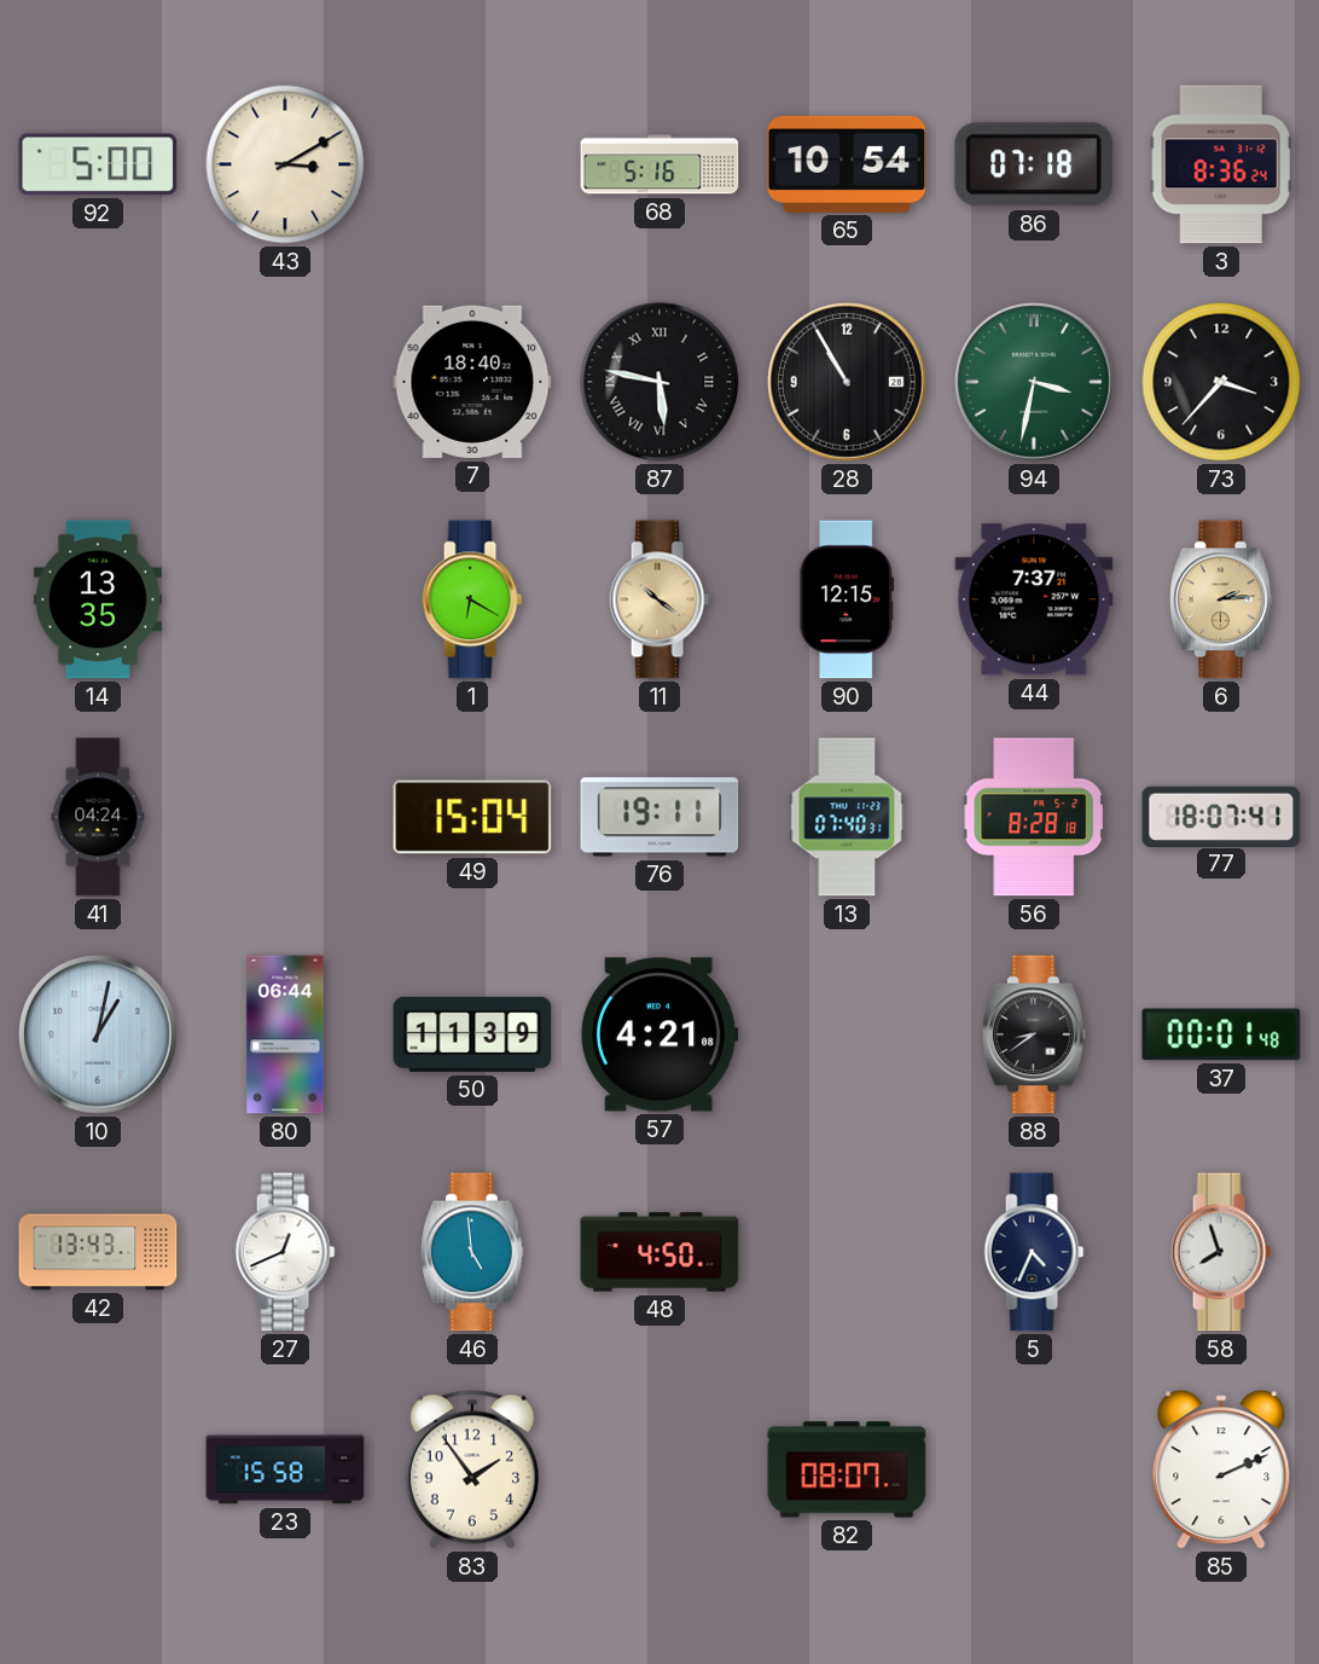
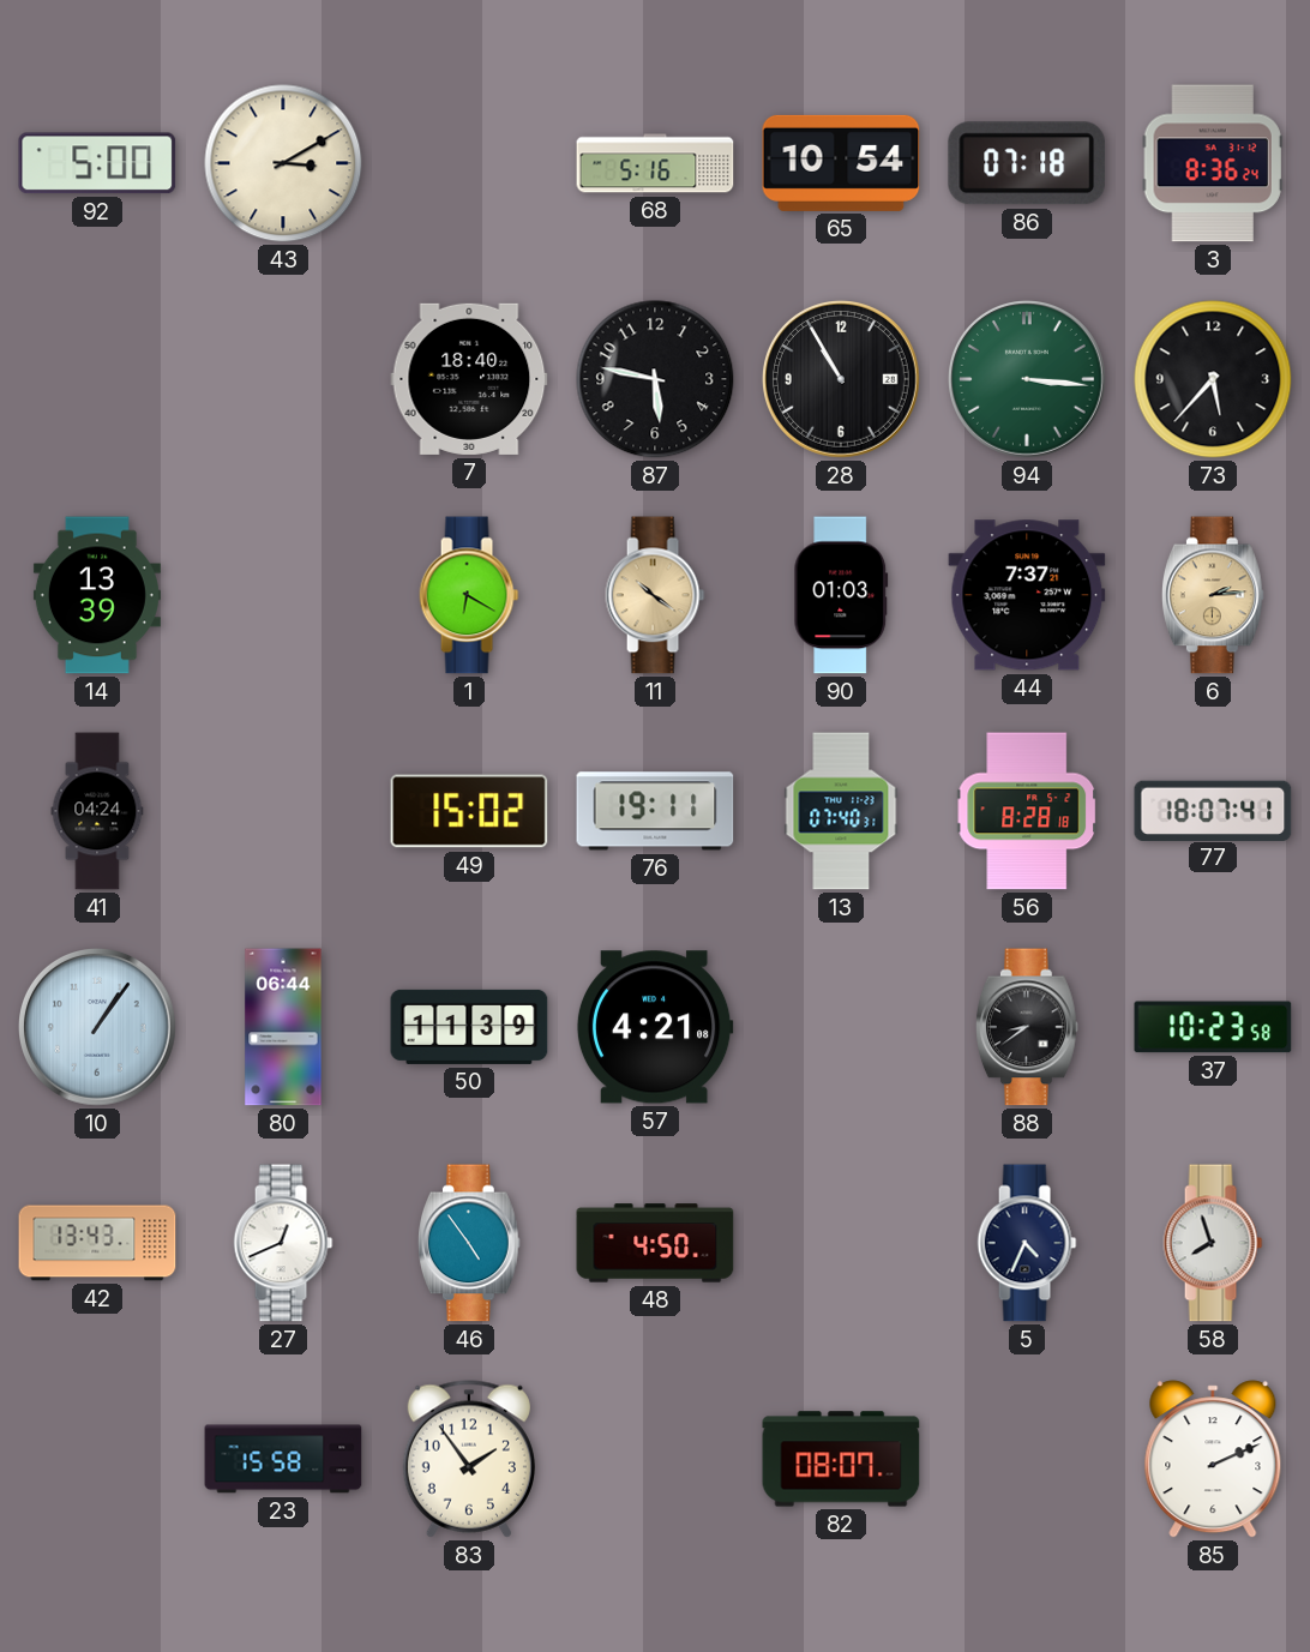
87 numerals: Roman -> Arabic (655, 379)
94: 3:32 -> 3:16 (1028, 380)
73: 3:37 -> 5:37 (1213, 379)
14: 13:35 -> 13:39 (97, 595)
90: 12:15 -> 01:03 (841, 595)
49: 15:04 -> 15:02 (469, 811)
10: 1:02 -> 1:06 (98, 1028)
37: 00:01 -> 10:23 (1213, 1027)
46: 4:59 -> 4:54 (469, 1243)
